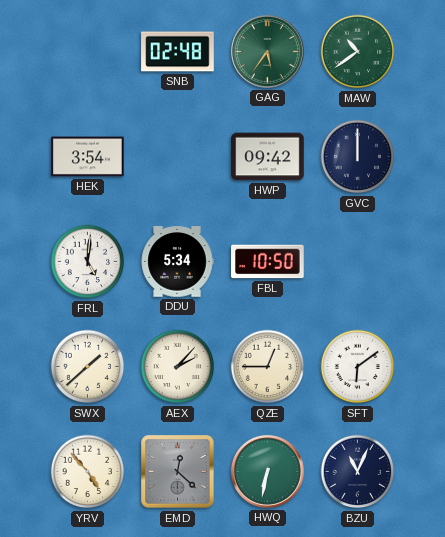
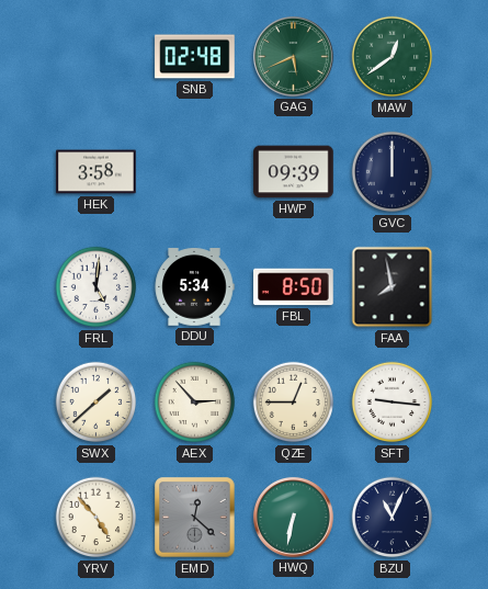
GAG: 5:36 -> 5:41 (293, 56)
MAW: 10:39 -> 12:39 (393, 57)
HEK: 3:54 -> 3:58 (97, 172)
HWP: 09:42 -> 09:39 (294, 172)
FBL: 10:50 -> 8:50 (294, 287)
FAA: none -> 7:58 (393, 287)
AEX: 2:07 -> 2:53 (195, 403)
SFT: 6:09 -> 9:16 (393, 403)
